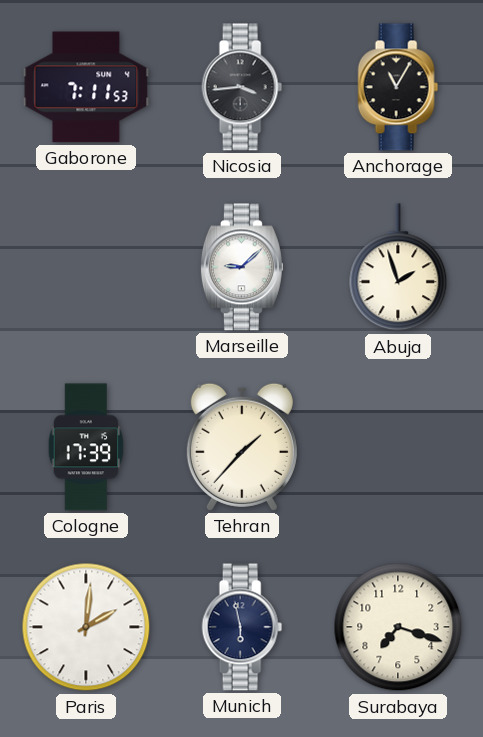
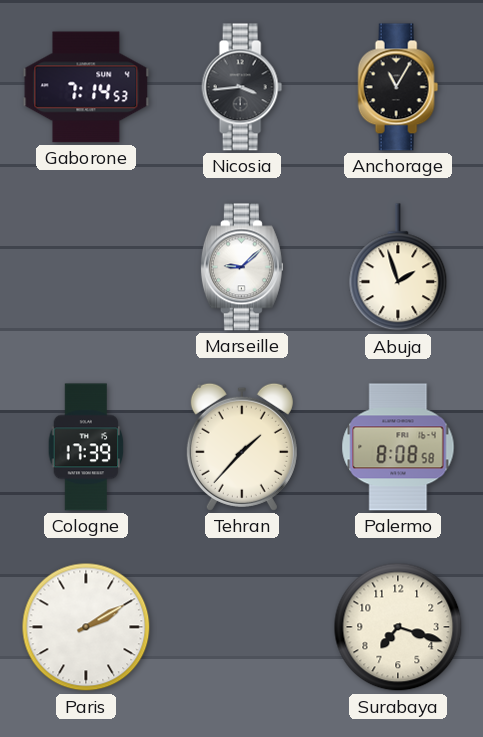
Gaborone: 7:11 -> 7:14 (86, 87)
Palermo: none -> 8:08 (398, 447)
Paris: 2:01 -> 2:10 (86, 627)
Munich: 5:58 -> none (242, 627)
